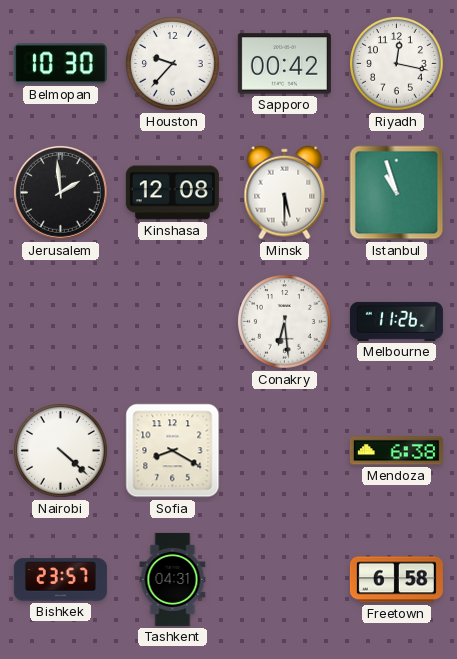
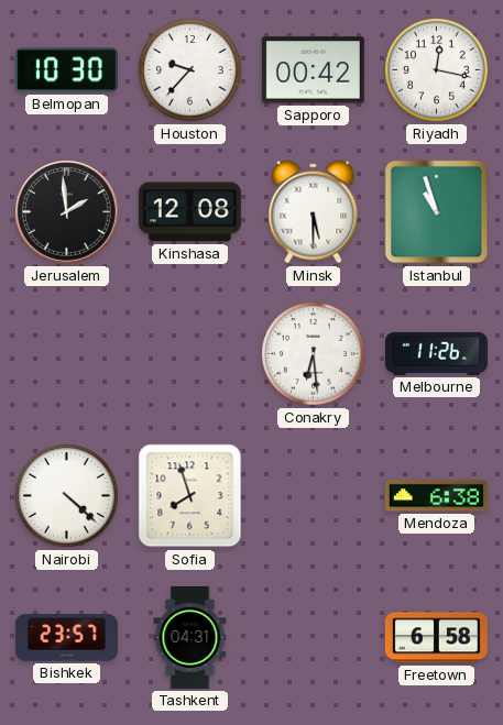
Sofia: 8:20 -> 7:57 (190, 496)
